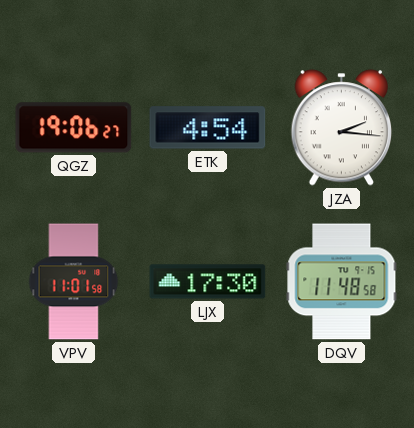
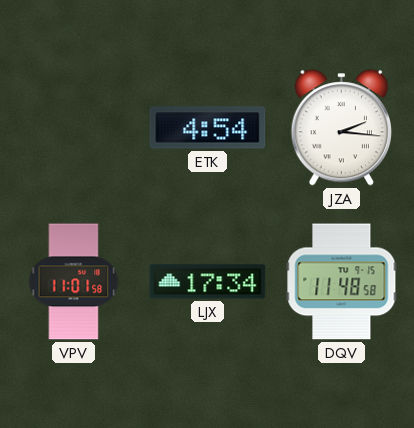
QGZ: 19:06 -> none (74, 128)
LJX: 17:30 -> 17:34 (208, 282)
